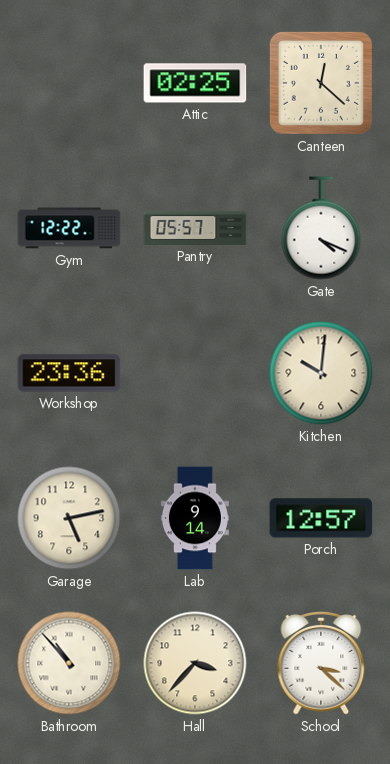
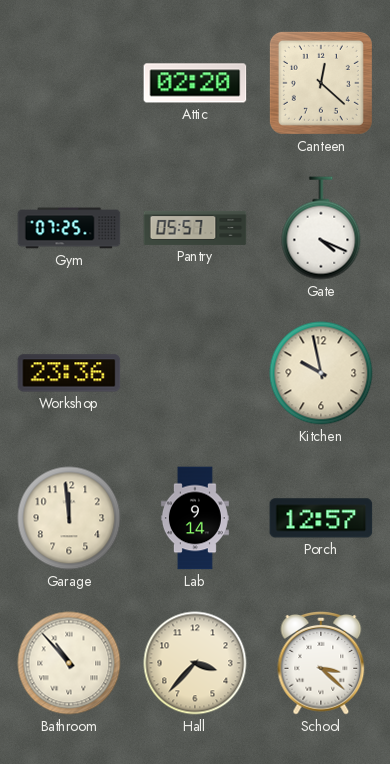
Attic: 02:25 -> 02:20 (195, 83)
Gym: 12:22 -> 07:25 (69, 228)
Kitchen: 10:01 -> 9:58 (321, 373)
Garage: 5:13 -> 11:59 (69, 518)
